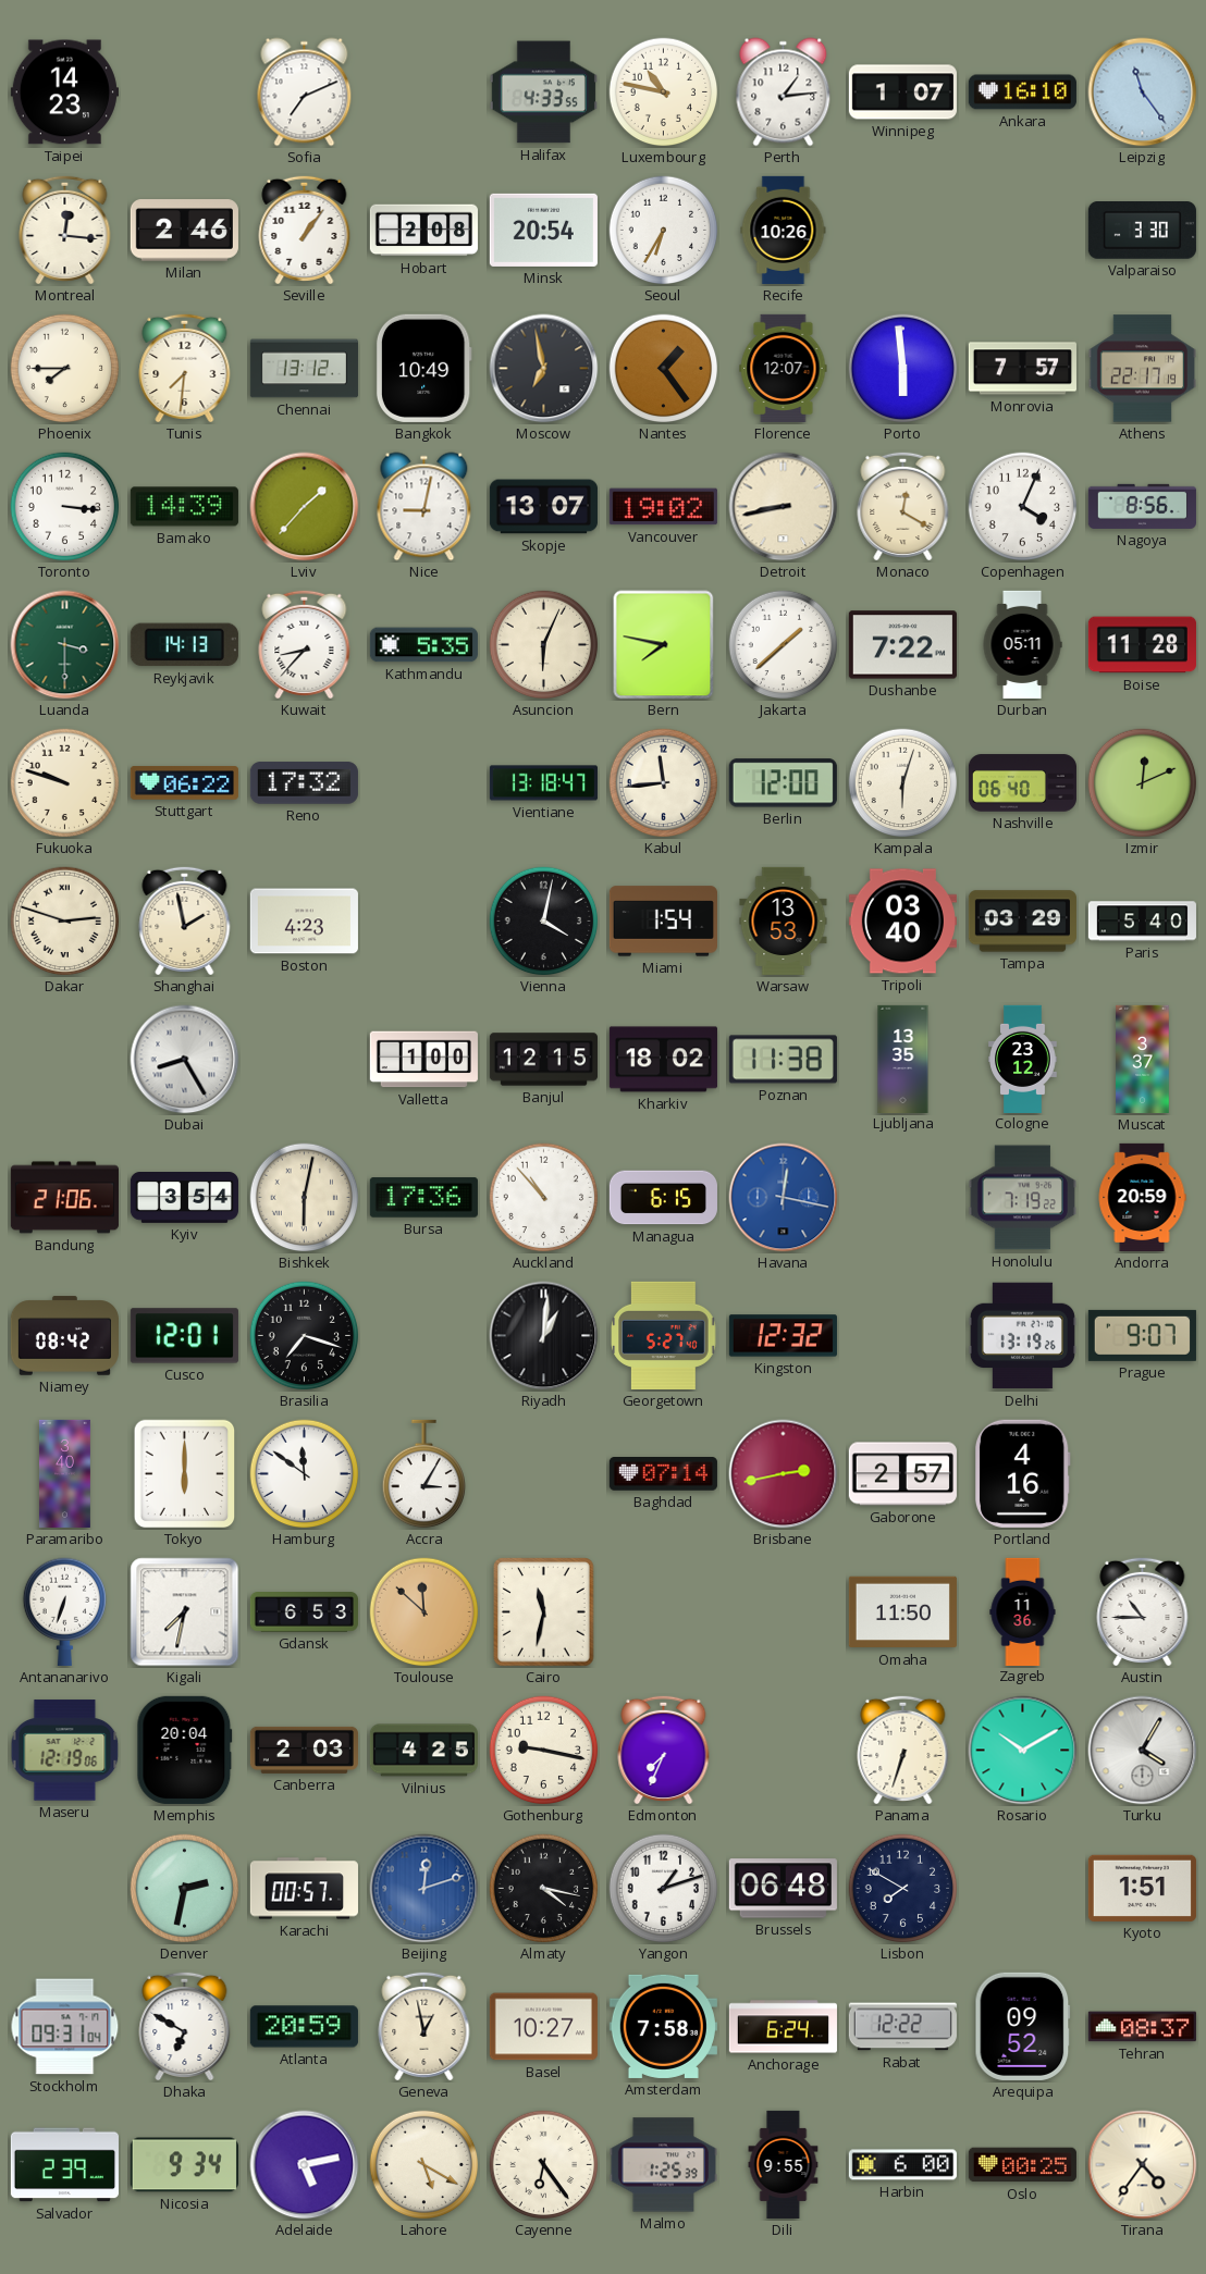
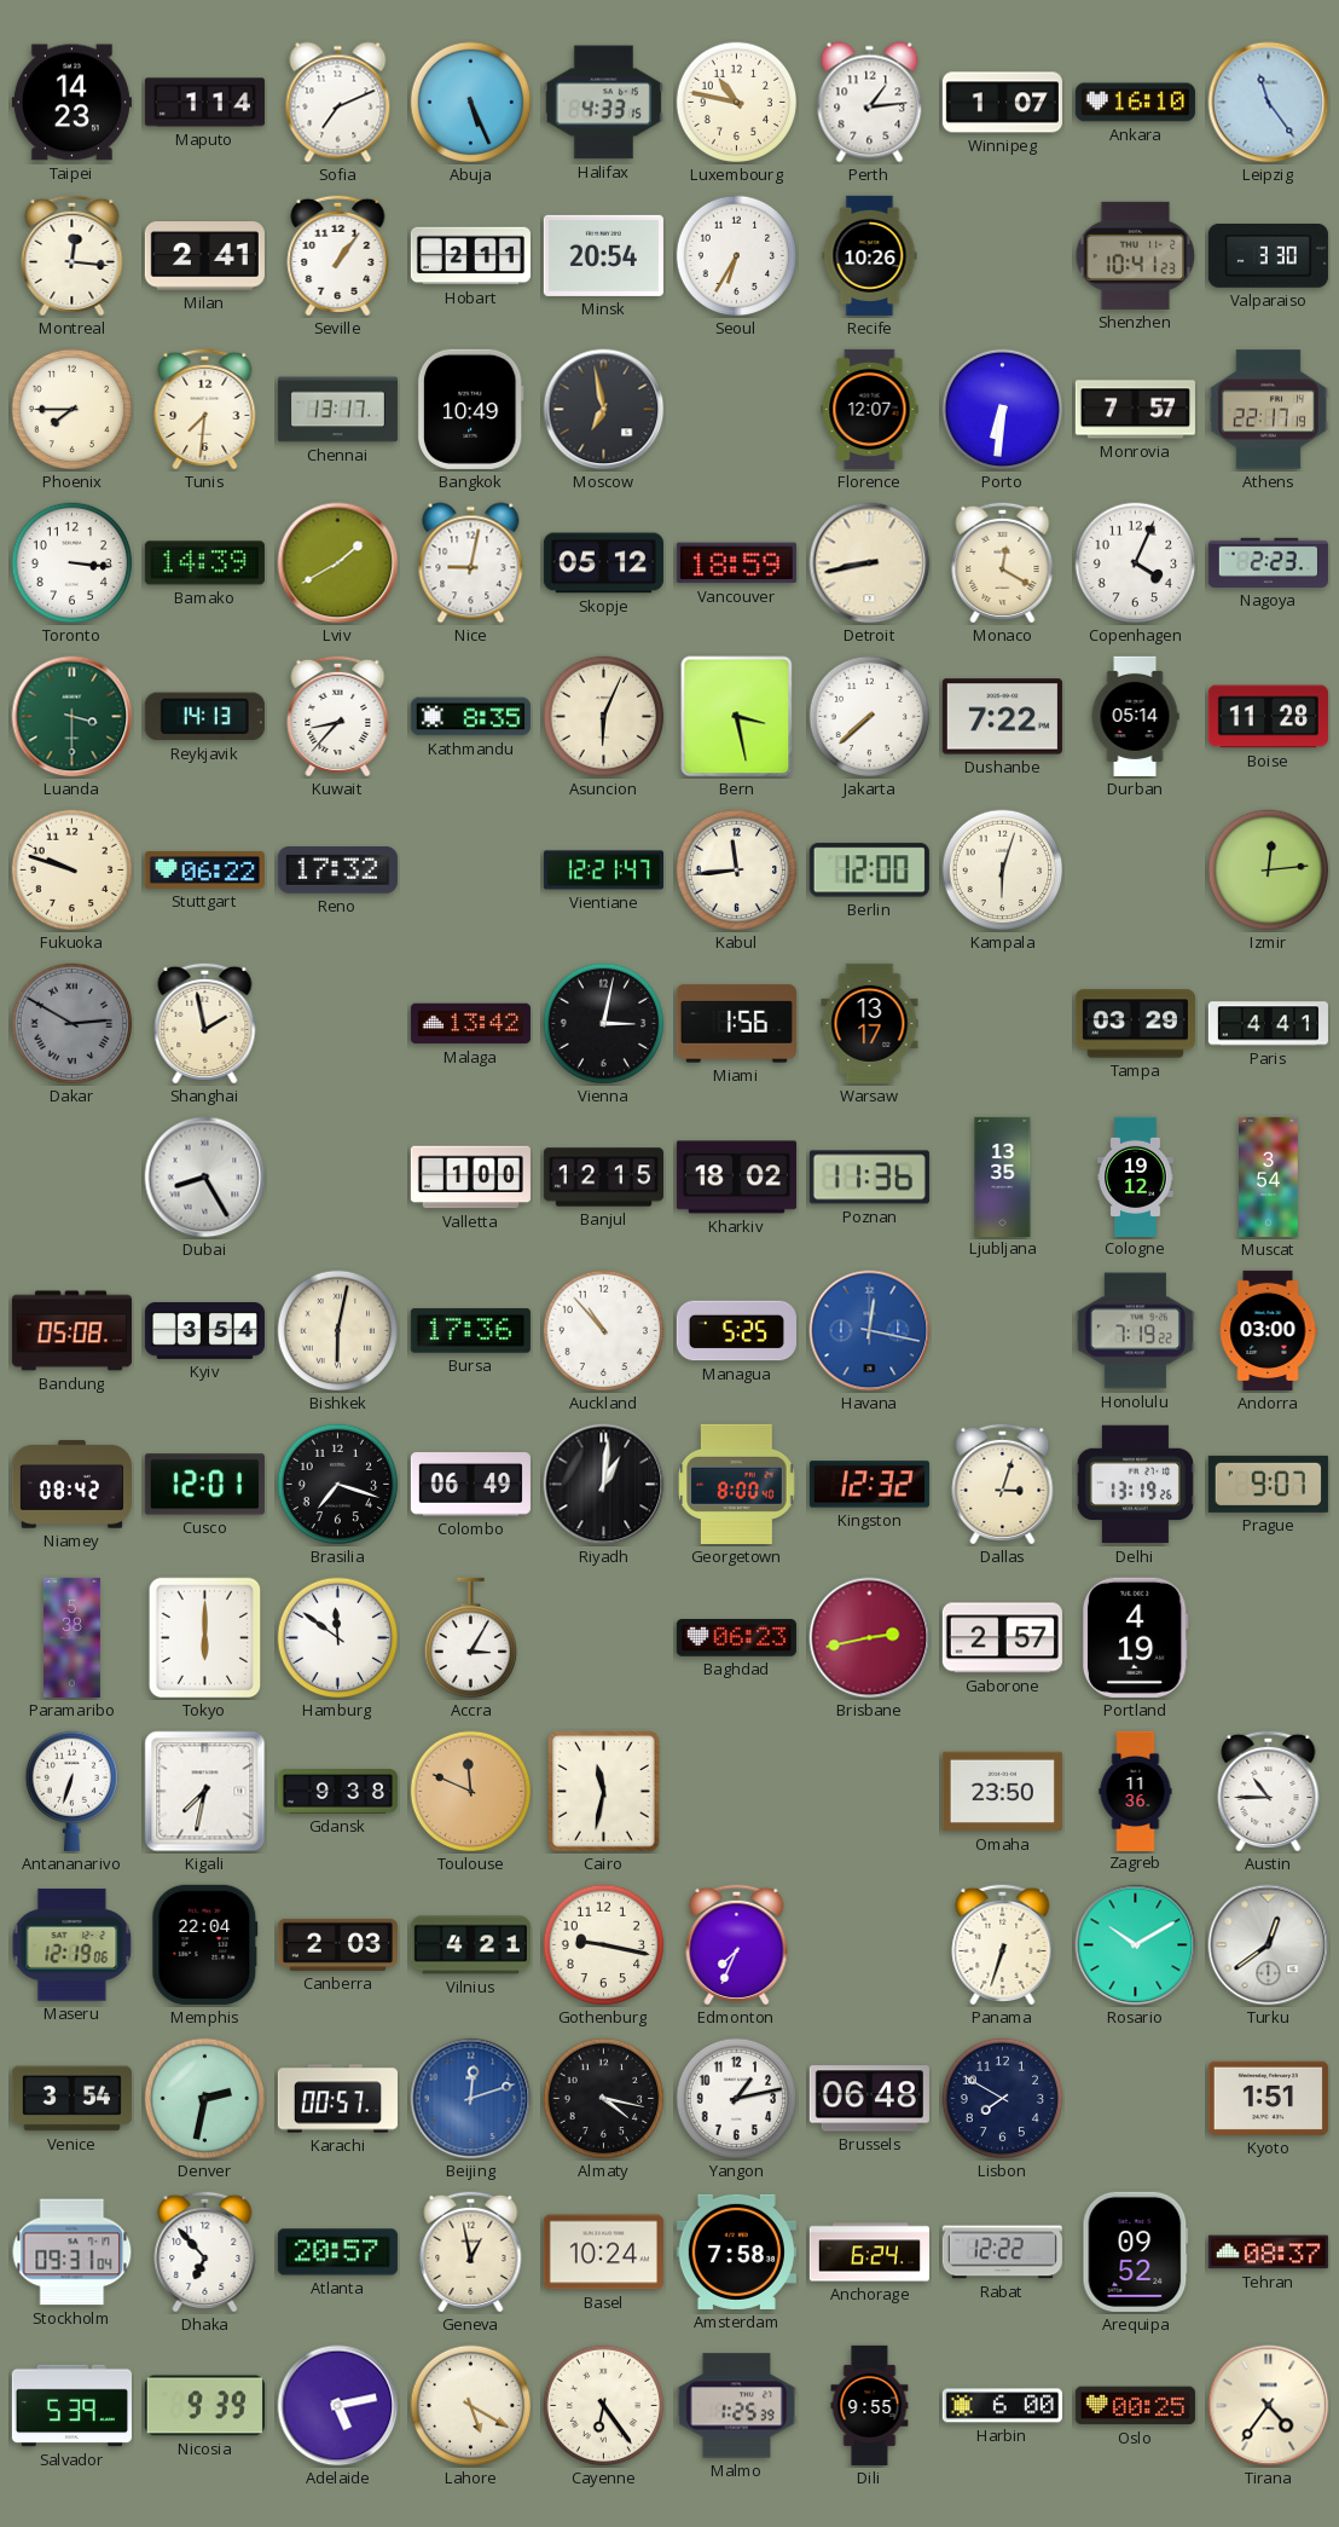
Maputo: none -> 1:14 (204, 103)
Abuja: none -> 5:26 (471, 103)
Halifax: 4:33:55 -> 4:33:15 (603, 103)
Milan: 2:46 -> 2:41 (204, 256)
Hobart: 2:08 -> 2:11 (470, 256)
Shenzhen: none -> 10:41 (1136, 255)
Chennai: 13:12 -> 13:17 (337, 410)
Nantes: 1:24 -> none (664, 369)
Porto: 5:59 -> 6:31 (1003, 410)
Lviv: 1:37 -> 1:40 (338, 563)
Skopje: 13:07 -> 05:12 (603, 563)
Vancouver: 19:02 -> 18:59 (736, 563)
Nagoya: 8:56 -> 2:23 (1268, 562)
Kathmandu: 5:35 -> 8:35 (470, 717)
Bern: 7:47 -> 3:28 (737, 717)
Jakarta: 1:38 -> 7:38 (870, 717)
Durban: 05:11 -> 05:14 (1135, 716)
Vientiane: 13:18 -> 12:21 (603, 871)
Nashville: 06:40 -> none (1022, 783)
Izmir: 12:11 -> 12:14 (1269, 871)
Dakar: 2:48 -> 2:50 (73, 1024)
Dakar dial: cream -> grey (73, 1024)
Boston: 4:23 -> none (304, 922)
Malaga: none -> 13:42 (470, 1024)
Vienna: 4:02 -> 3:02 (604, 1024)
Miami: 1:54 -> 1:56 (736, 1024)
Warsaw: 13:53 -> 13:17 (870, 1023)
Tripoli: 03:40 -> none (902, 922)
Paris: 5:40 -> 4:41 (1268, 1024)
Poznan: 11:38 -> 11:36 (869, 1178)
Cologne: 23:12 -> 19:12 (1136, 1176)
Muscat: 3:37 -> 3:54 (1269, 1176)
Bandung: 21:06 -> 05:08 (71, 1331)
Managua: 6:15 -> 5:25 (736, 1331)
Andorra: 20:59 -> 03:00 (1268, 1330)
Colombo: none -> 06:49 (470, 1485)
Georgetown: 5:27 -> 8:00 (737, 1484)
Dallas: none -> 3:03 (1003, 1484)
Paramaribo: 3:40 -> 5:38 (71, 1637)
Baghdad: 07:14 -> 06:23 (736, 1638)
Portland: 4:16 -> 4:19 (1135, 1637)
Gdansk: 6:53 -> 9:38 (337, 1792)
Toulouse: 11:52 -> 11:49 (471, 1792)
Omaha: 11:50 -> 23:50 (1002, 1792)
Memphis: 20:04 -> 22:04 (205, 1944)
Vilnius: 4:25 -> 4:21 (470, 1945)
Turku: 4:05 -> 12:39 (1269, 1945)
Venice: none -> 3:54 (71, 2099)
Yangon: 1:12 -> 1:13 (737, 2099)
Dhaka: 6:50 -> 6:53 (205, 2251)
Atlanta: 20:59 -> 20:57 (337, 2253)
Basel: 10:27 -> 10:24 (603, 2253)
Salvador: 2:39 -> 5:39 (71, 2406)
Nicosia: 9:34 -> 9:39 (204, 2406)
